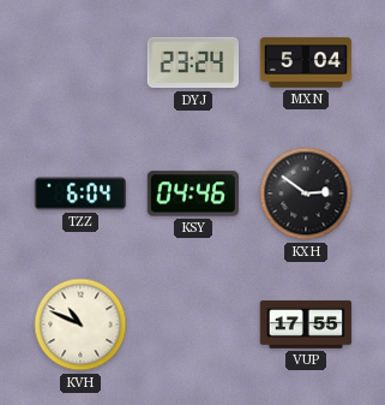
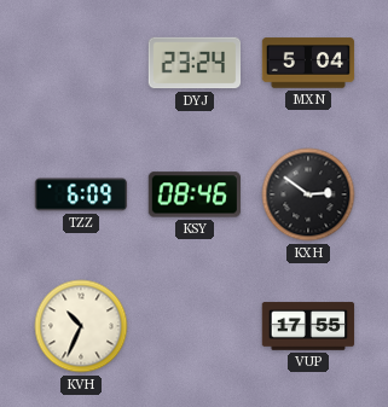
TZZ: 6:04 -> 6:09 (81, 194)
KSY: 04:46 -> 08:46 (195, 194)
KVH: 10:49 -> 10:34 (81, 326)
